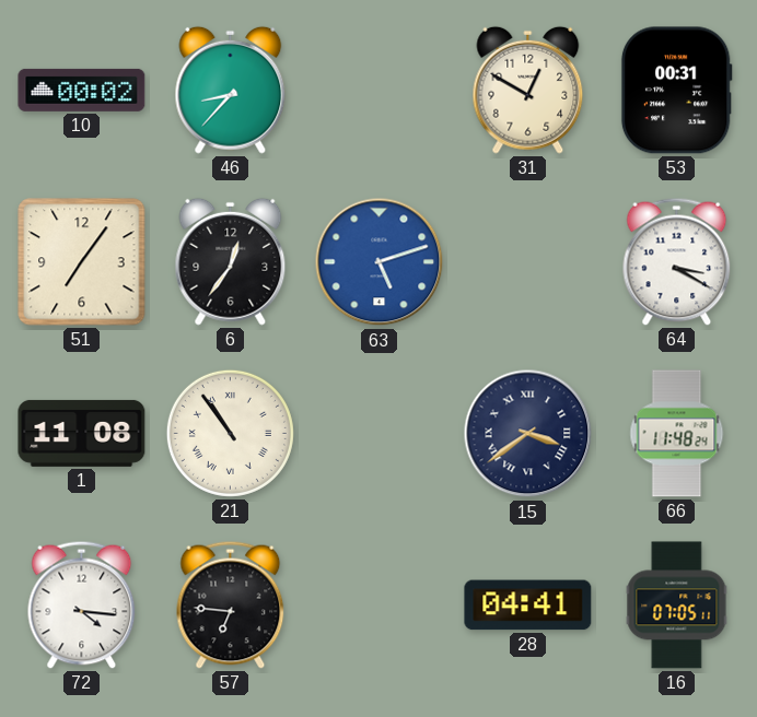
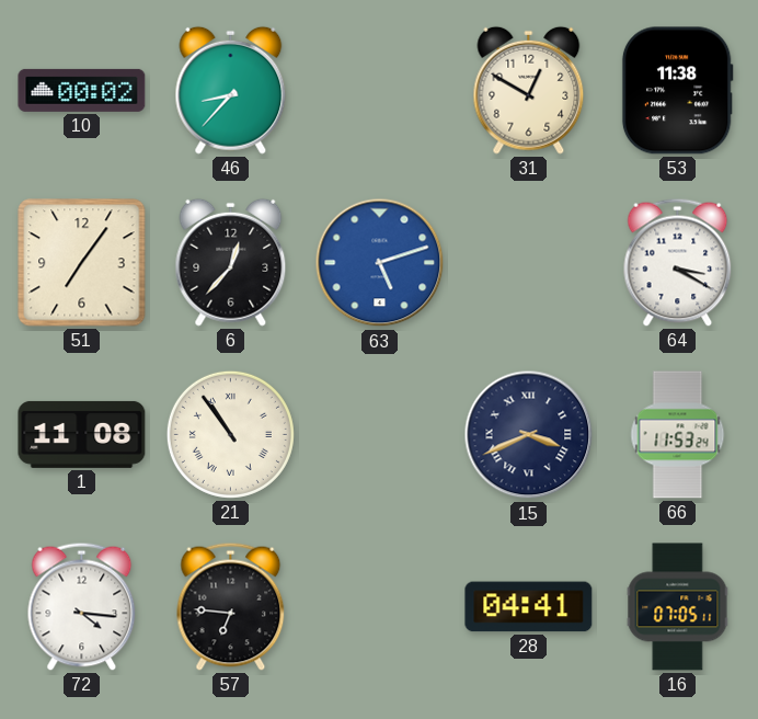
53: 00:31 -> 11:38 (677, 91)
6: 12:36 -> 12:37 (231, 262)
15: 3:39 -> 3:41 (529, 435)
66: 11:48 -> 11:53 (678, 435)
